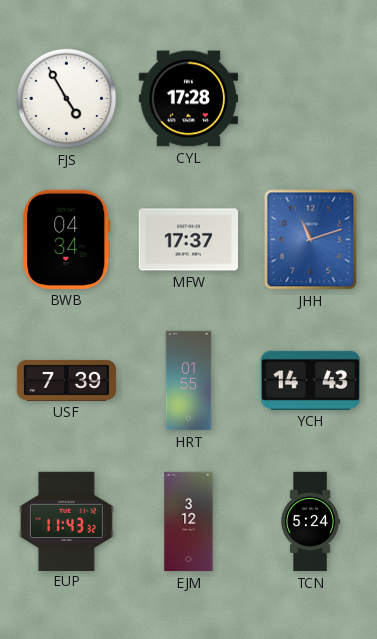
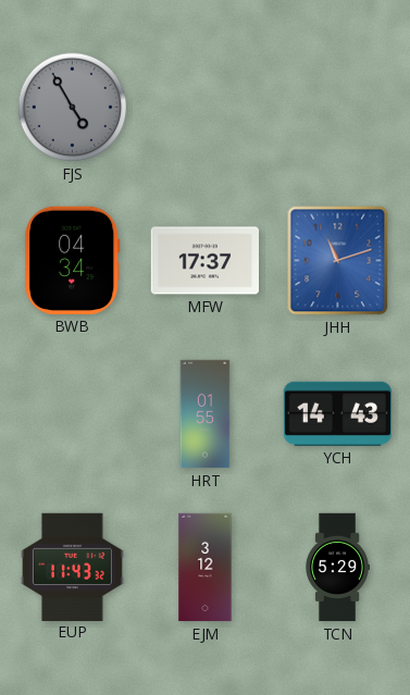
FJS dial: white -> grey (73, 108)
CYL: 17:28 -> none (188, 99)
USF: 7:39 -> none (67, 380)
TCN: 5:24 -> 5:29 (337, 568)
